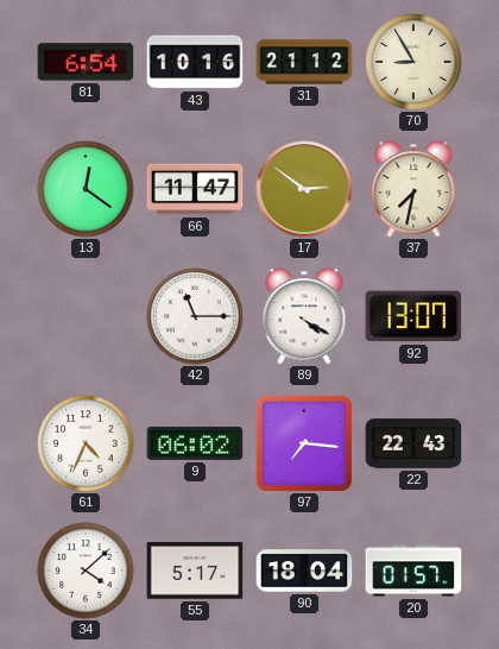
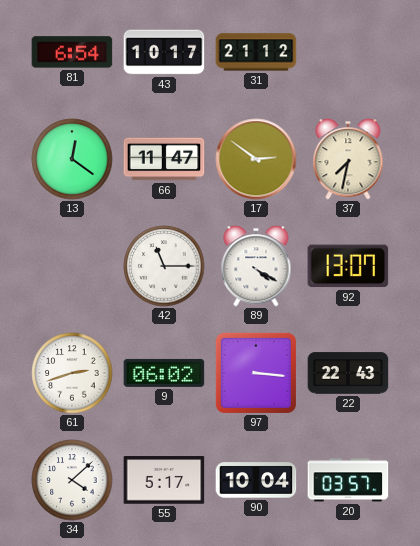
43: 10:16 -> 10:17 (164, 52)
70: 8:55 -> none (413, 62)
61: 4:34 -> 2:42 (72, 373)
97: 7:16 -> 3:16 (256, 373)
90: 18:04 -> 10:04 (256, 480)
20: 01:57 -> 03:57 (348, 480)
